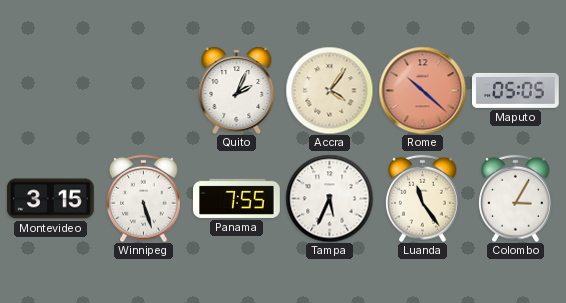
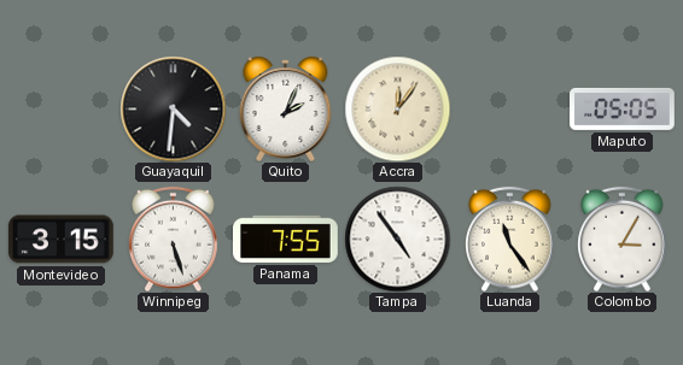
Guayaquil: none -> 4:31 (173, 108)
Accra: 4:06 -> 12:06 (397, 108)
Rome: 10:22 -> none (422, 90)
Tampa: 5:34 -> 4:54 (397, 239)
